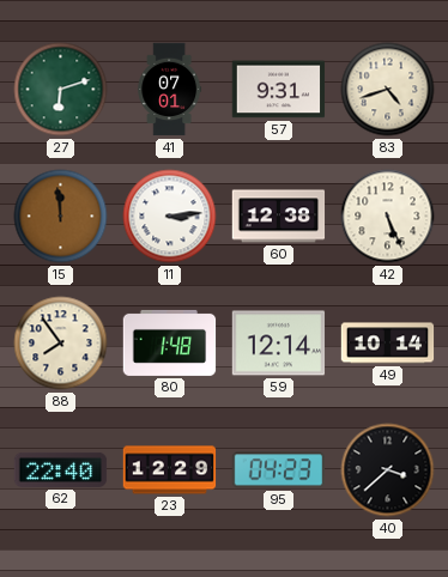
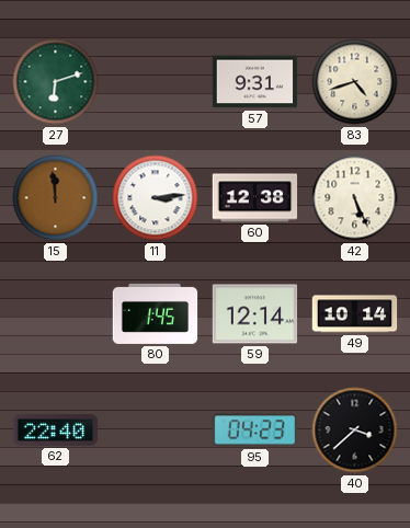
41: 07:01 -> none (170, 90)
88: 7:54 -> none (61, 344)
80: 1:48 -> 1:45 (156, 313)
23: 12:29 -> none (170, 470)
